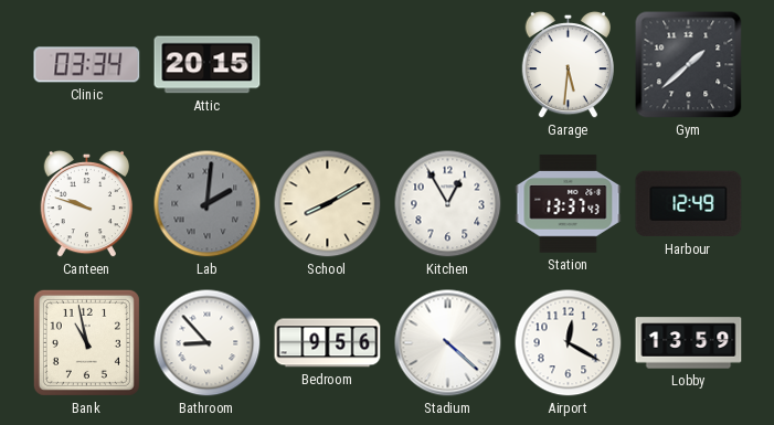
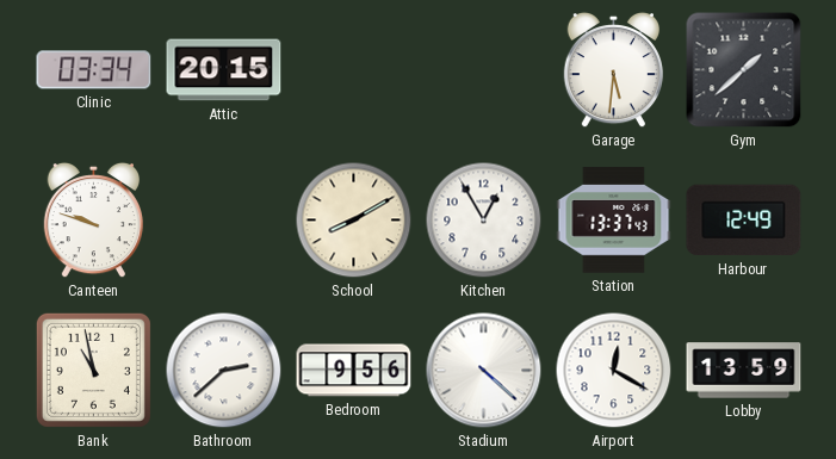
Lab: 2:01 -> none (208, 204)
Bathroom: 8:53 -> 2:38 (224, 371)
